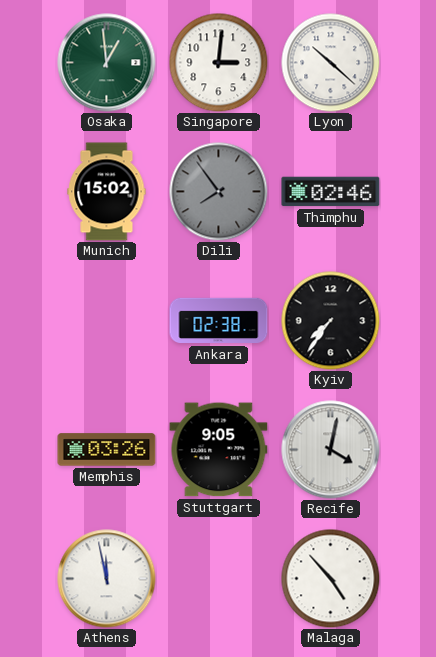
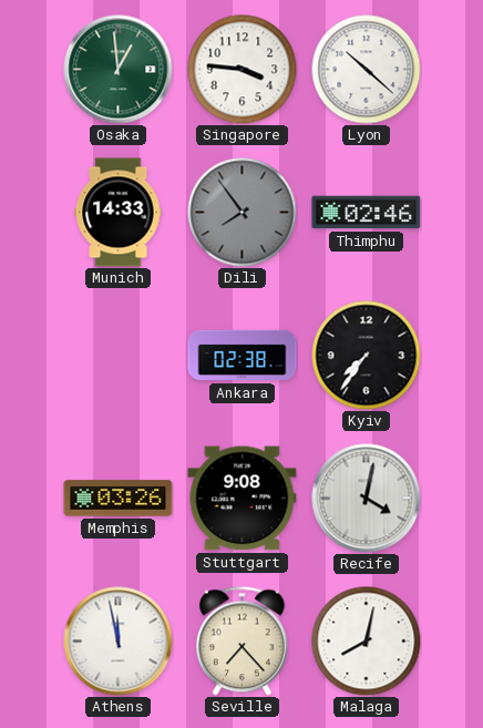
Singapore: 3:01 -> 3:46 (243, 70)
Munich: 15:02 -> 14:33 (119, 213)
Stuttgart: 9:05 -> 9:08 (243, 499)
Seville: none -> 7:23 (243, 640)
Malaga: 4:53 -> 8:02 (367, 642)
